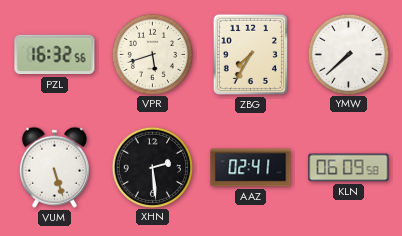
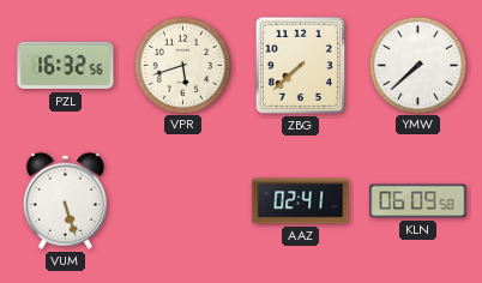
ZBG: 7:35 -> 7:38 (300, 65)
XHN: 2:29 -> none (152, 167)
